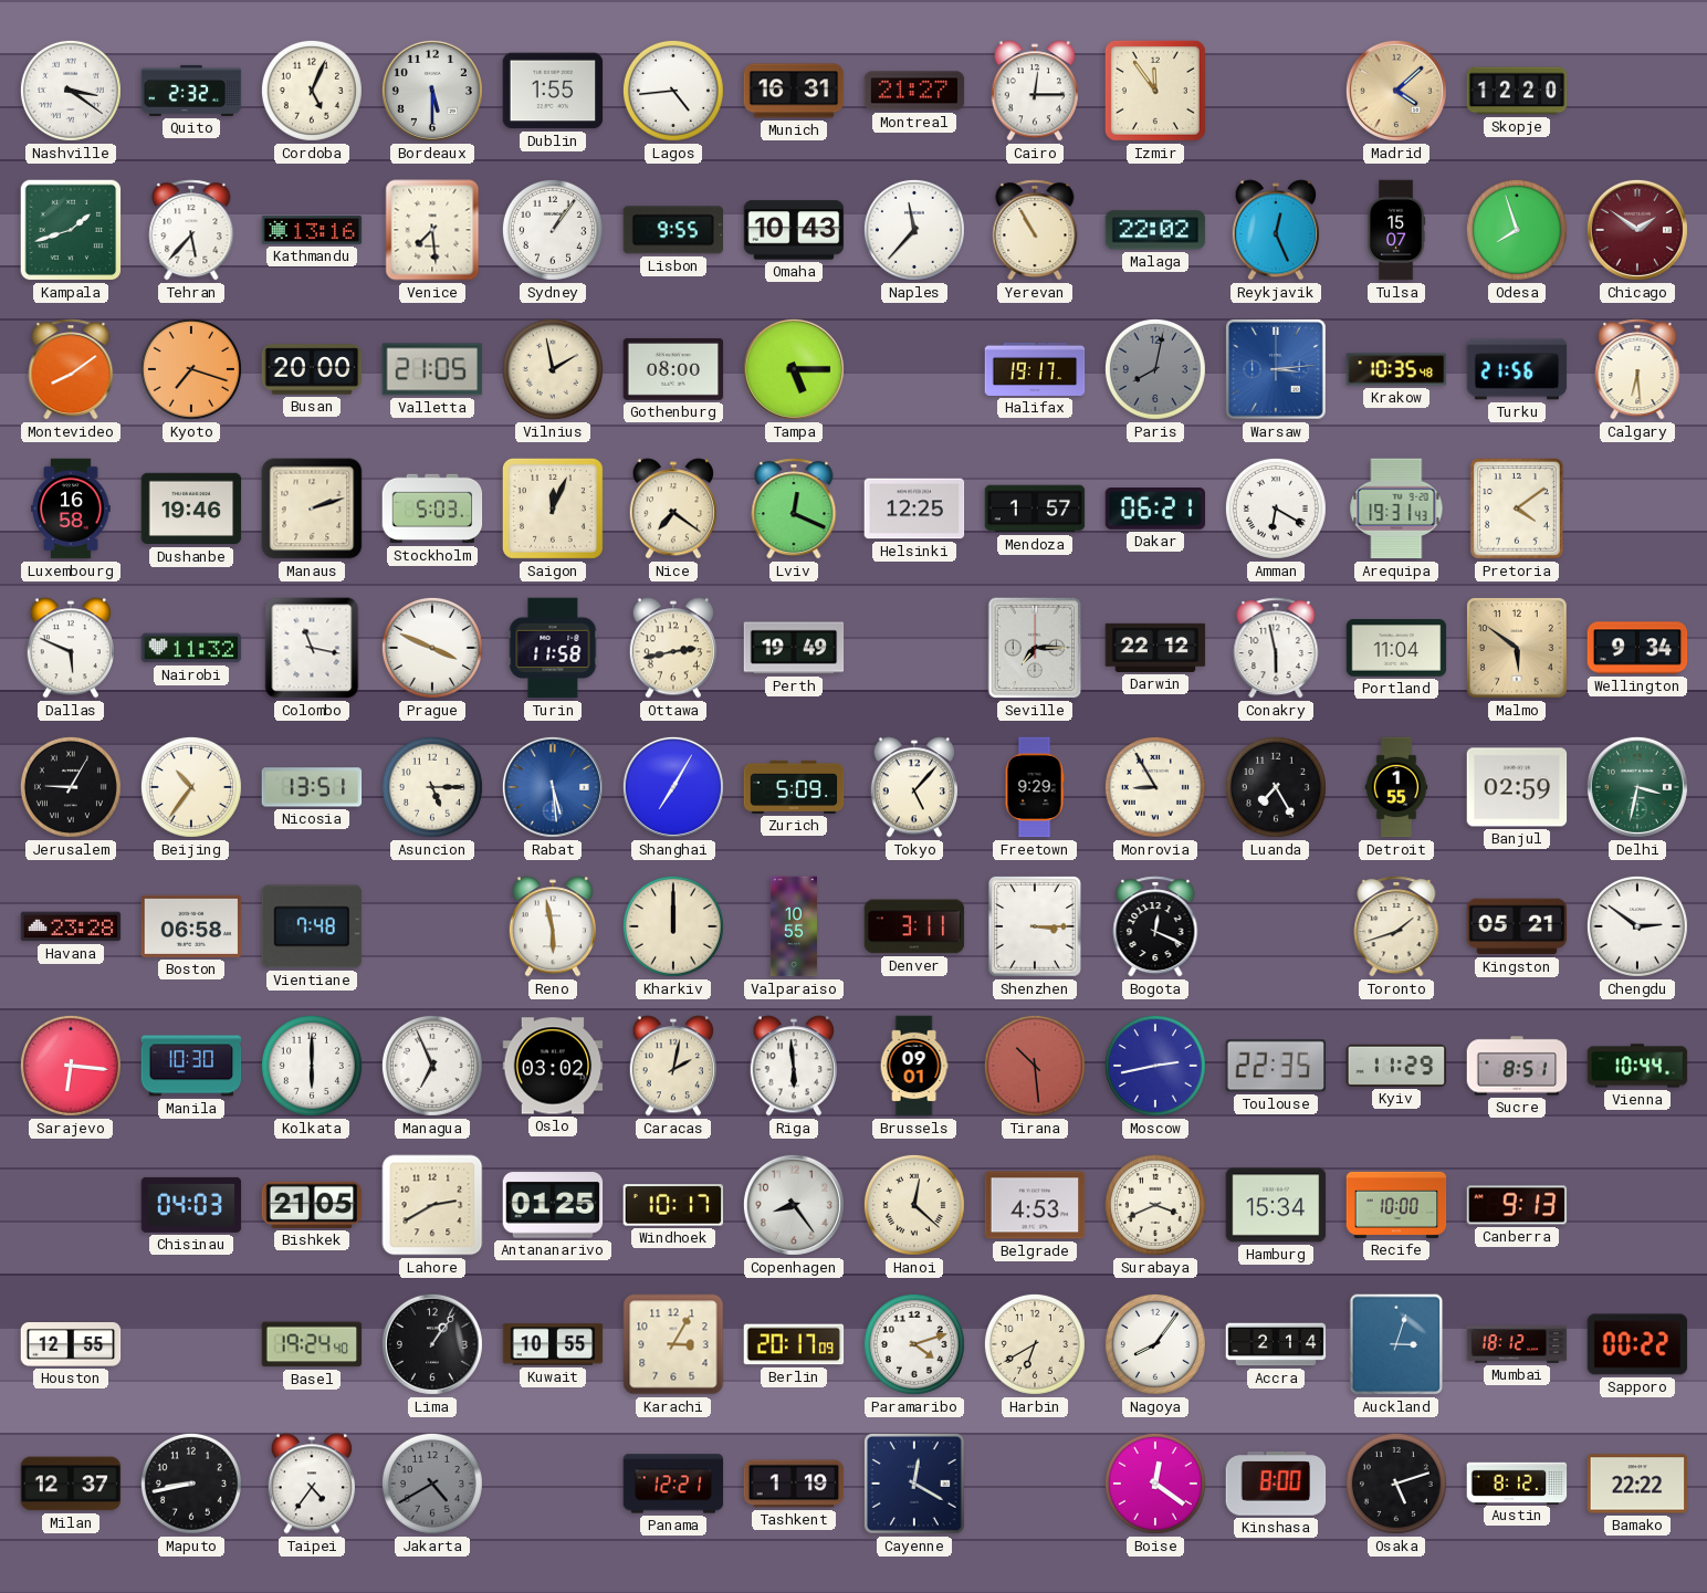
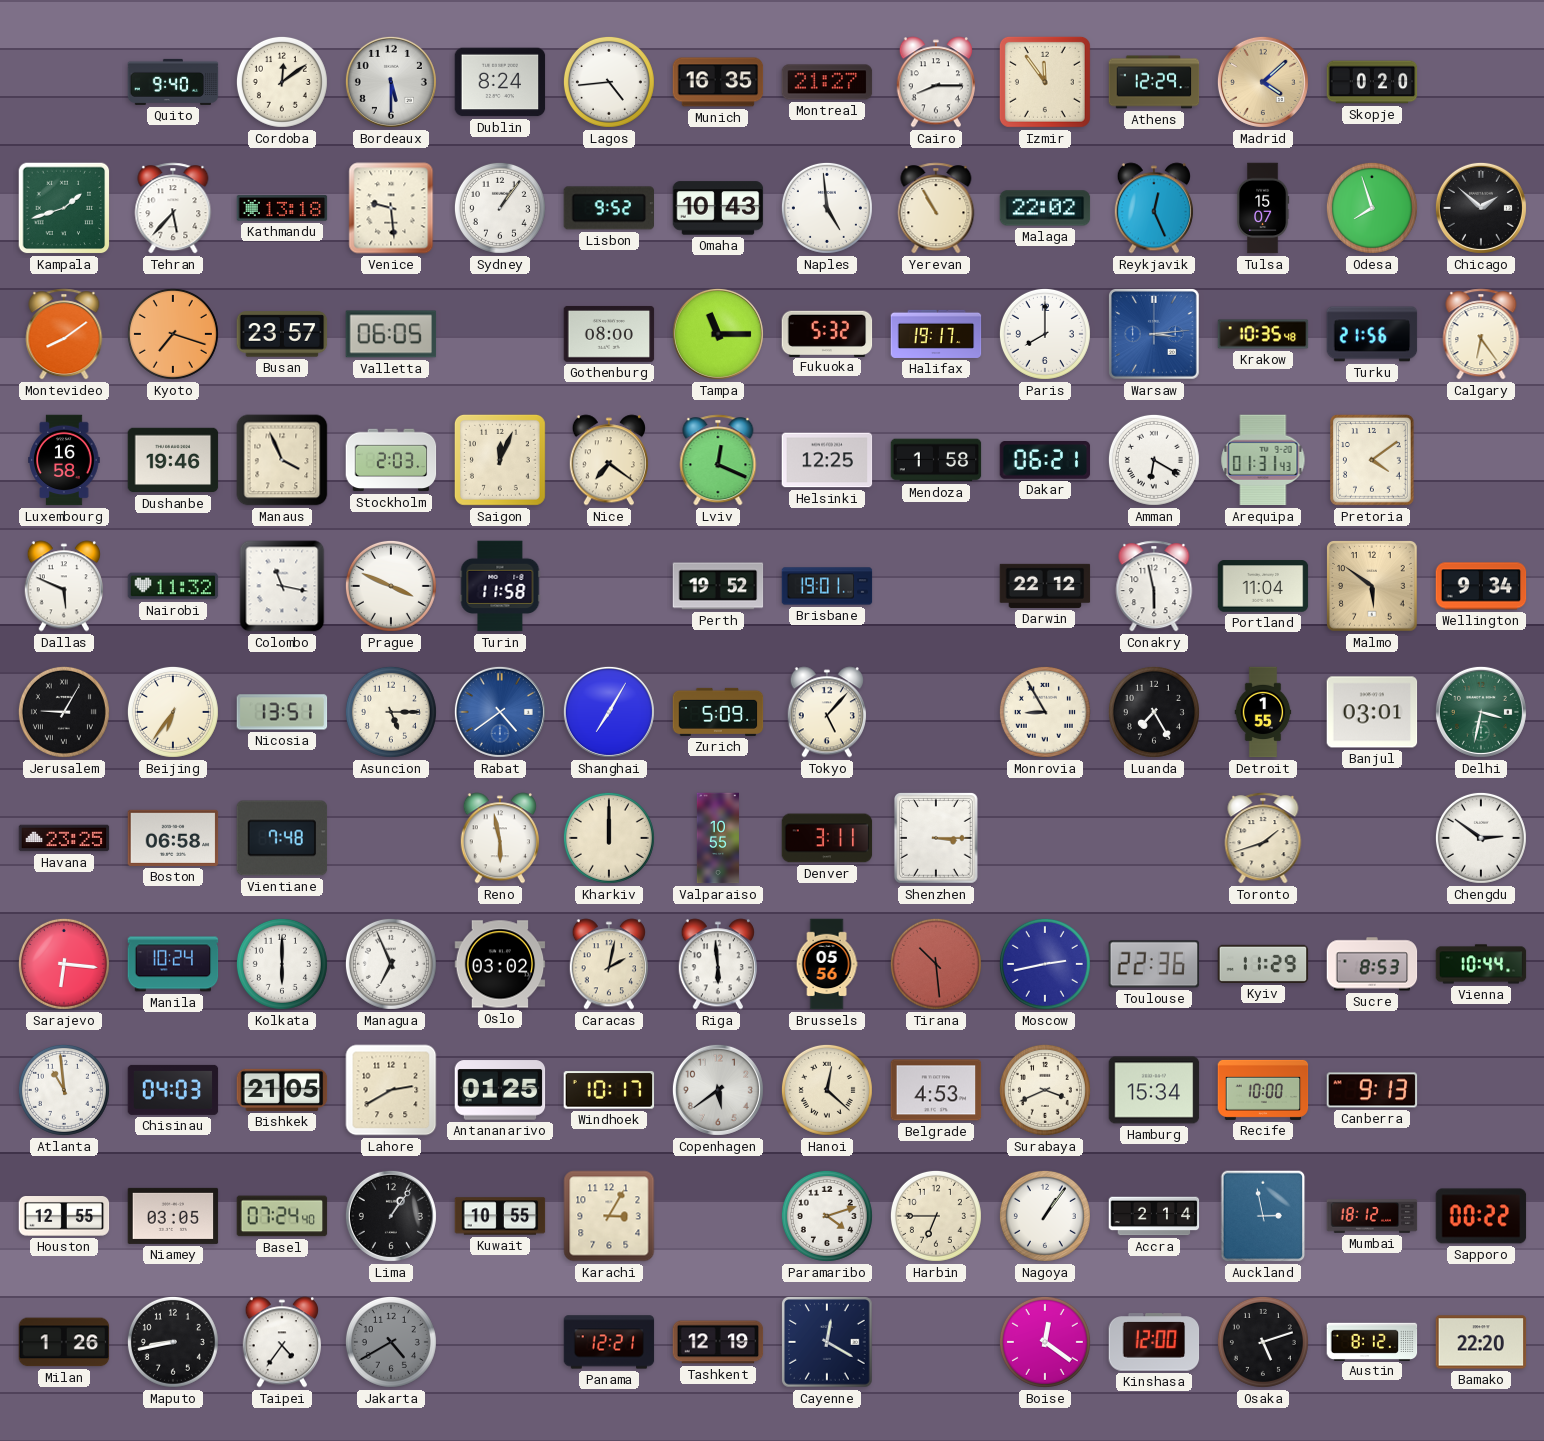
Nashville: 3:21 -> none (71, 91)
Quito: 2:32 -> 9:40 (173, 82)
Cordoba: 5:04 -> 12:09 (282, 82)
Dublin: 1:55 -> 8:24 (500, 82)
Munich: 16:31 -> 16:35 (718, 82)
Cairo: 12:15 -> 8:15 (936, 82)
Athens: none -> 12:29 (1154, 82)
Skopje: 12:20 -> 0:20 (1372, 82)
Kathmandu: 13:16 -> 13:18 (282, 208)
Venice: 7:29 -> 9:29 (391, 208)
Lisbon: 9:55 -> 9:52 (609, 208)
Naples: 11:37 -> 4:59 (827, 208)
Chicago: 1:51 -> 1:52 (1481, 208)
Chicago dial: burgundy -> black (1481, 208)
Busan: 20:00 -> 23:57 (282, 334)
Valletta: 21:05 -> 06:05 (391, 334)
Vilnius: 1:58 -> none (553, 369)
Tampa: 5:15 -> 11:15 (718, 334)
Fukuoka: none -> 5:32 (827, 333)
Paris: 8:02 -> 8:00 (1045, 334)
Paris dial: grey -> white (1045, 334)
Calgary: 6:29 -> 6:24 (1481, 334)
Manaus: 2:12 -> 3:56 (282, 460)
Stockholm: 5:03 -> 2:03 (391, 460)
Mendoza: 1:57 -> 1:58 (936, 460)
Arequipa: 19:31 -> 01:31 (1263, 460)
Ottawa: 2:43 -> none (673, 648)
Perth: 19:49 -> 19:52 (718, 586)
Brisbane: none -> 19:01 (827, 586)
Seville: 7:15 -> none (1035, 648)
Beijing: 10:36 -> 6:36 (173, 712)
Rabat: 5:29 -> 4:39 (500, 712)
Freetown: 9:29 -> none (1035, 787)
Banjul: 02:59 -> 03:01 (1372, 712)
Havana: 23:28 -> 23:25 (64, 838)
Bogota: 12:19 -> none (1155, 926)
Kingston: 05:21 -> none (1517, 926)
Manila: 10:30 -> 10:24 (173, 964)
Brussels: 09:01 -> 05:56 (827, 964)
Toulouse: 22:35 -> 22:36 (1154, 964)
Sucre: 8:51 -> 8:53 (1372, 964)
Atlanta: none -> 10:59 (64, 1090)
Copenhagen: 8:24 -> 5:39 (718, 1090)
Niamey: none -> 03:05 (173, 1216)
Basel: 19:24 -> 07:24 (282, 1216)
Berlin: 20:17 -> none (794, 1344)
Harbin: 6:40 -> 6:45 (936, 1216)
Nagoya: 8:06 -> 1:06 (1045, 1216)
Auckland: 3:03 -> 2:58 (1263, 1216)
Milan: 12:37 -> 1:26 (64, 1342)
Tashkent: 1:19 -> 12:19 (718, 1342)
Kinshasa: 8:00 -> 12:00 (1154, 1342)
Bamako: 22:22 -> 22:20 (1481, 1342)
